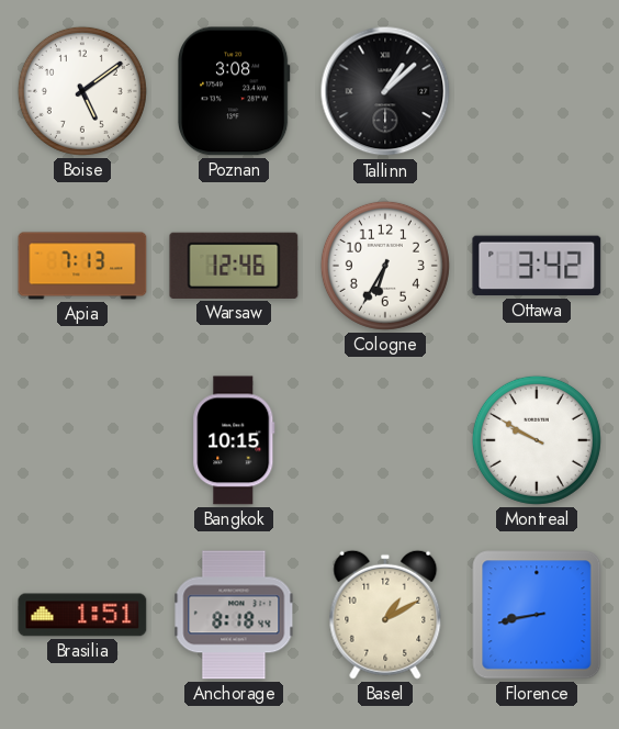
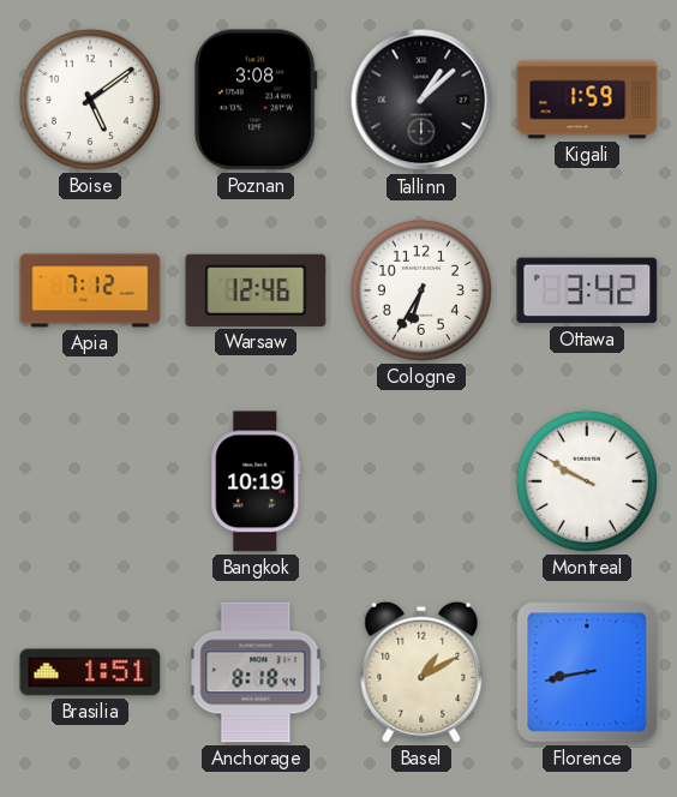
Kigali: none -> 1:59 (587, 100)
Apia: 7:13 -> 7:12 (90, 290)
Bangkok: 10:15 -> 10:19 (256, 481)
